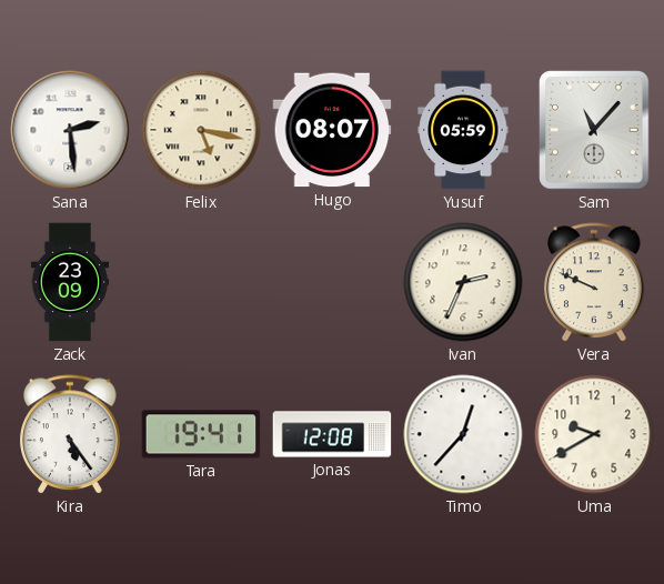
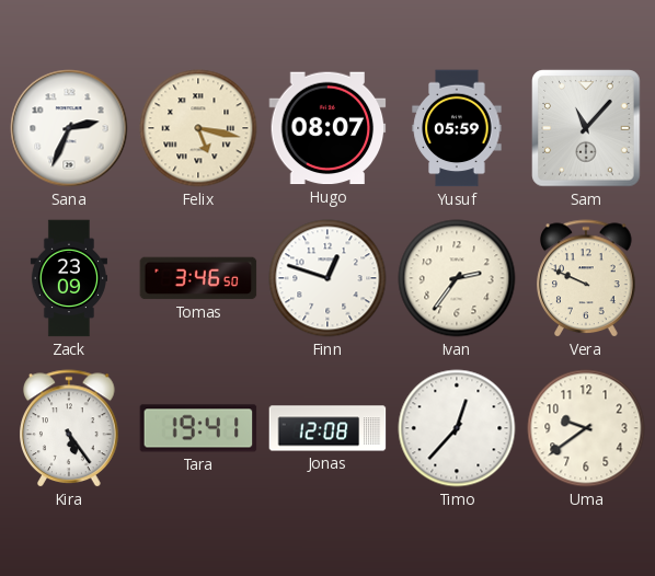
Sana: 2:29 -> 2:34 (69, 128)
Tomas: none -> 3:46 (198, 278)
Finn: none -> 12:48 (327, 278)
Ivan: 2:34 -> 2:36 (457, 278)
Uma: 9:40 -> 9:39 (586, 428)
